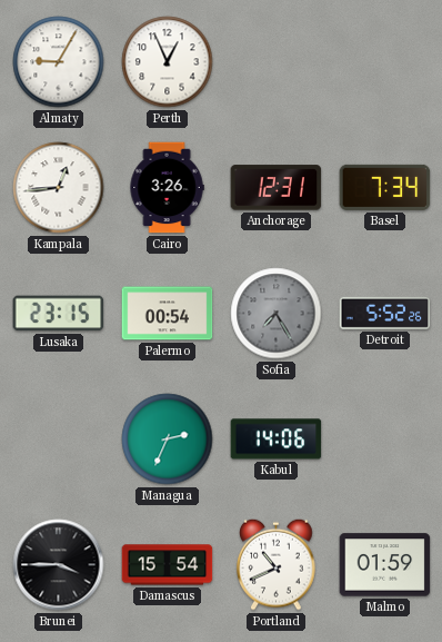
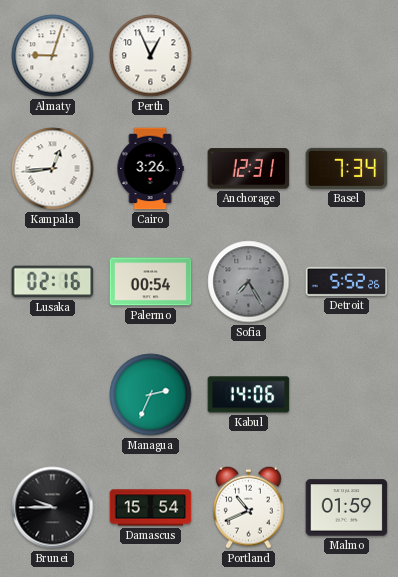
Almaty: 9:05 -> 9:03 (53, 56)
Lusaka: 23:15 -> 02:16 (53, 282)
Brunei: 3:45 -> 9:45 (53, 508)
